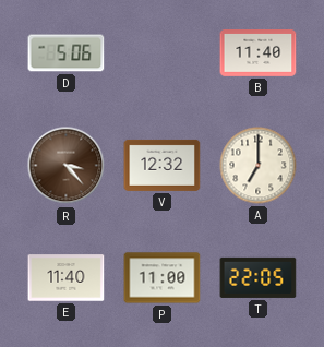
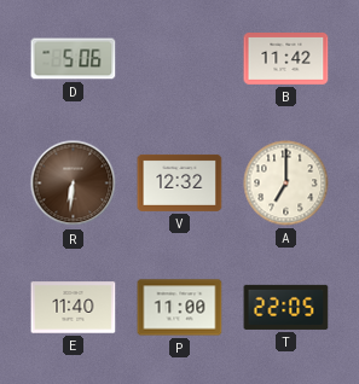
B: 11:40 -> 11:42 (286, 59)
R: 3:23 -> 6:31 (74, 184)
